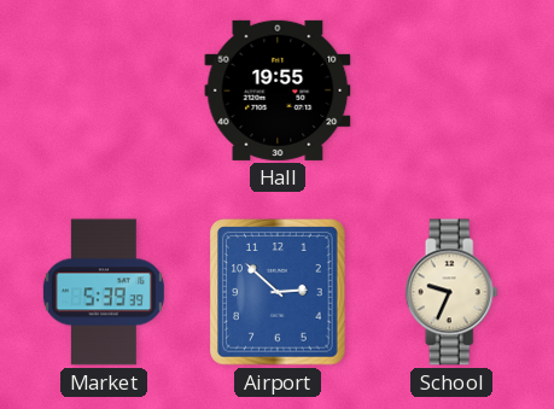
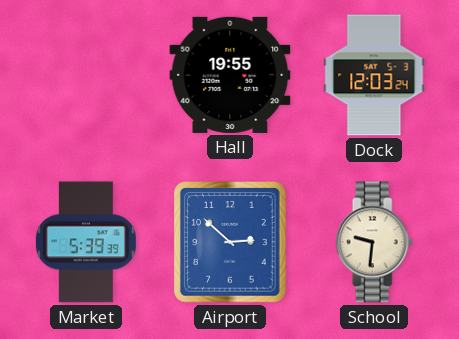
Dock: none -> 12:03 (374, 75)
School: 9:34 -> 9:31 (374, 242)
